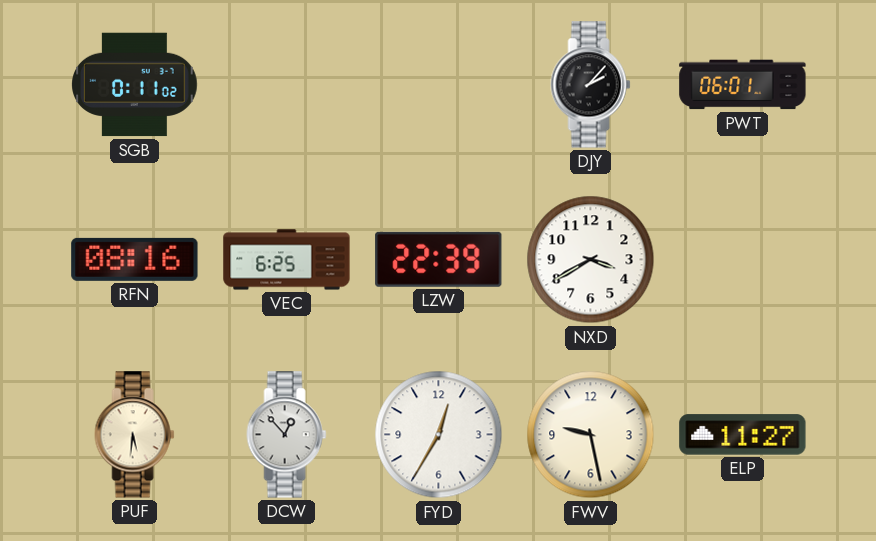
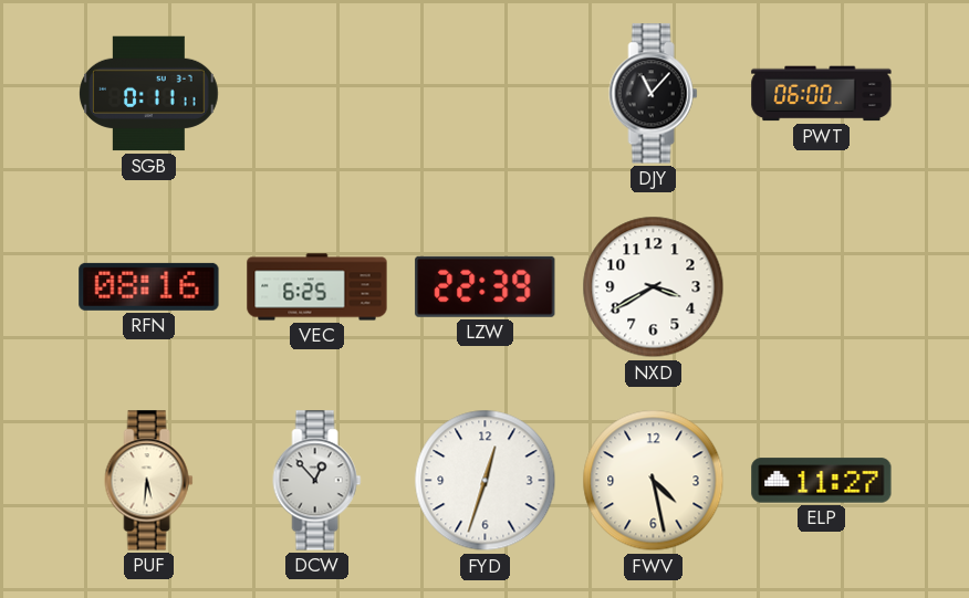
SGB: 0:11:02 -> 0:11:11 (149, 94)
DJY: 2:07 -> 11:07 (654, 94)
PWT: 06:01 -> 06:00 (822, 94)
FYD: 12:35 -> 12:33 (486, 481)
FWV: 9:28 -> 4:28 (654, 481)
